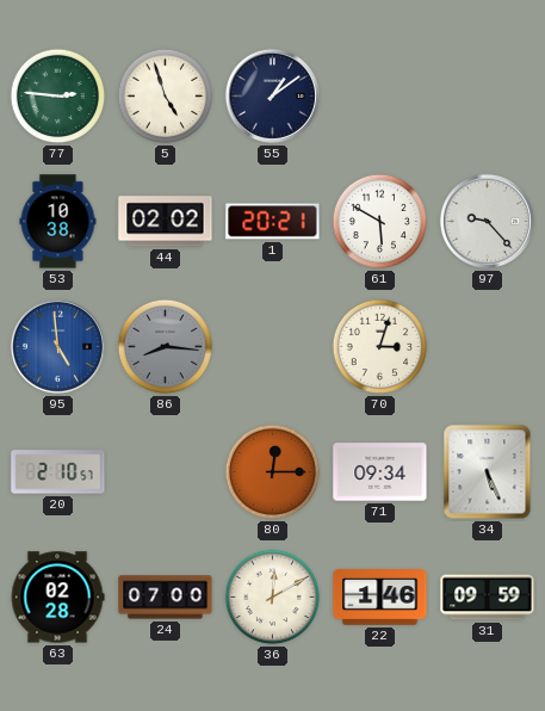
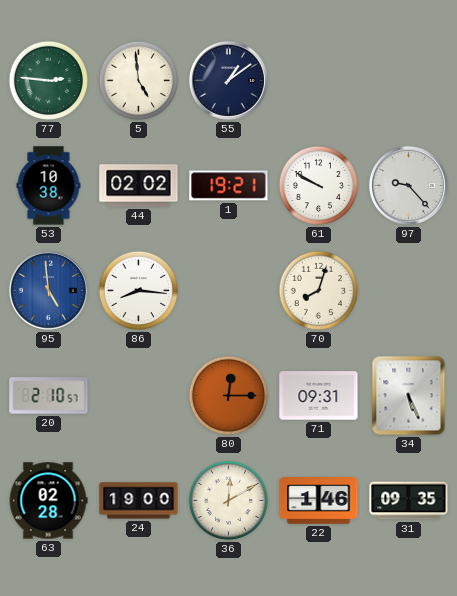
5: 4:57 -> 4:59 (139, 81)
1: 20:21 -> 19:21 (229, 186)
61: 5:50 -> 9:50 (319, 186)
86 dial: grey -> white (139, 291)
70: 3:03 -> 8:03 (319, 291)
71: 09:34 -> 09:31 (319, 396)
24: 07:00 -> 19:00 (139, 501)
31: 09:59 -> 09:35 (409, 501)
